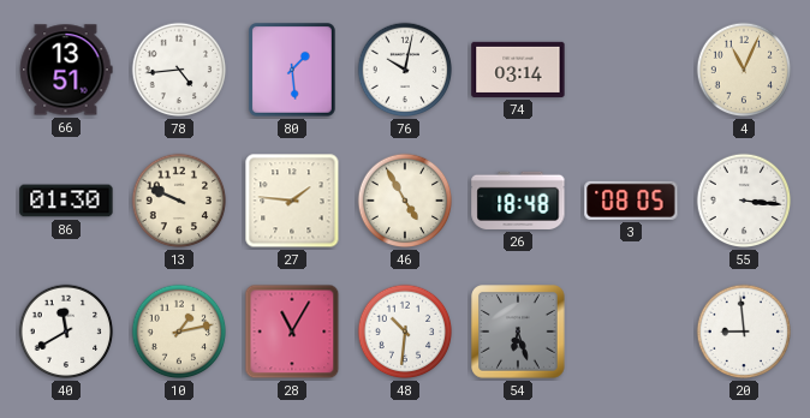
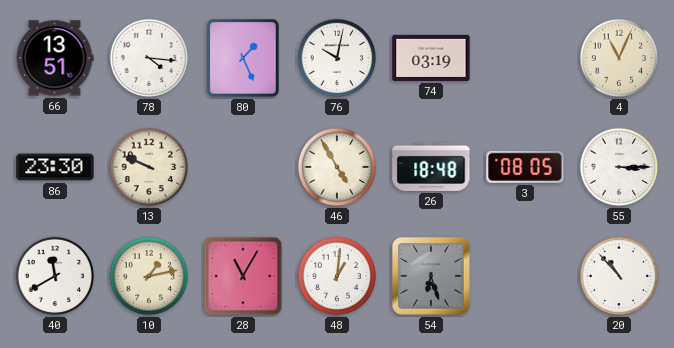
78: 4:44 -> 4:16 (149, 58)
80: 1:29 -> 1:26 (244, 59)
74: 03:14 -> 03:19 (431, 58)
86: 01:30 -> 23:30 (55, 167)
27: 1:46 -> none (292, 201)
55: 3:16 -> 3:15 (619, 167)
48: 10:31 -> 1:01 (337, 276)
20: 8:59 -> 10:53 (619, 276)
